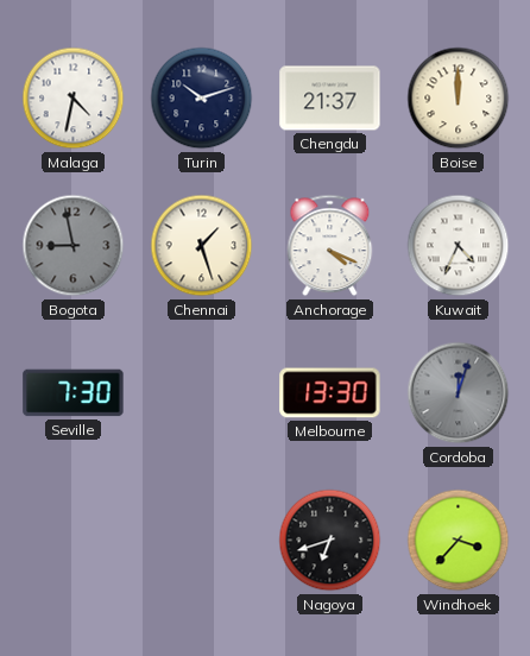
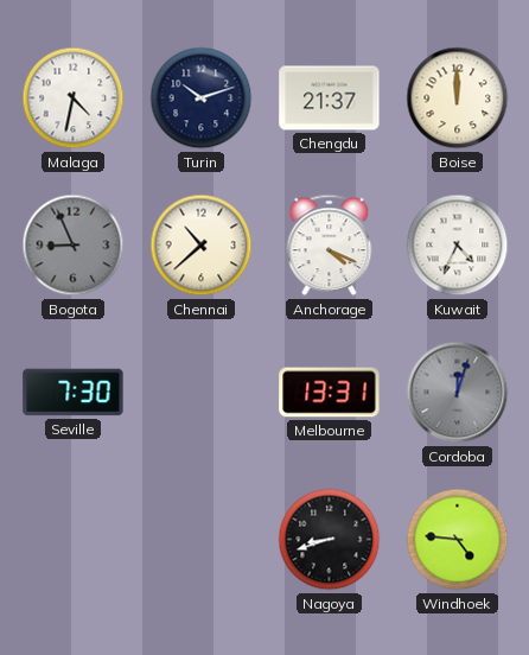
Bogota: 8:58 -> 8:56 (74, 246)
Chennai: 1:27 -> 10:38 (202, 246)
Melbourne: 13:30 -> 13:31 (330, 393)
Nagoya: 6:42 -> 8:42 (330, 540)
Windhoek: 3:37 -> 4:46 (458, 540)
